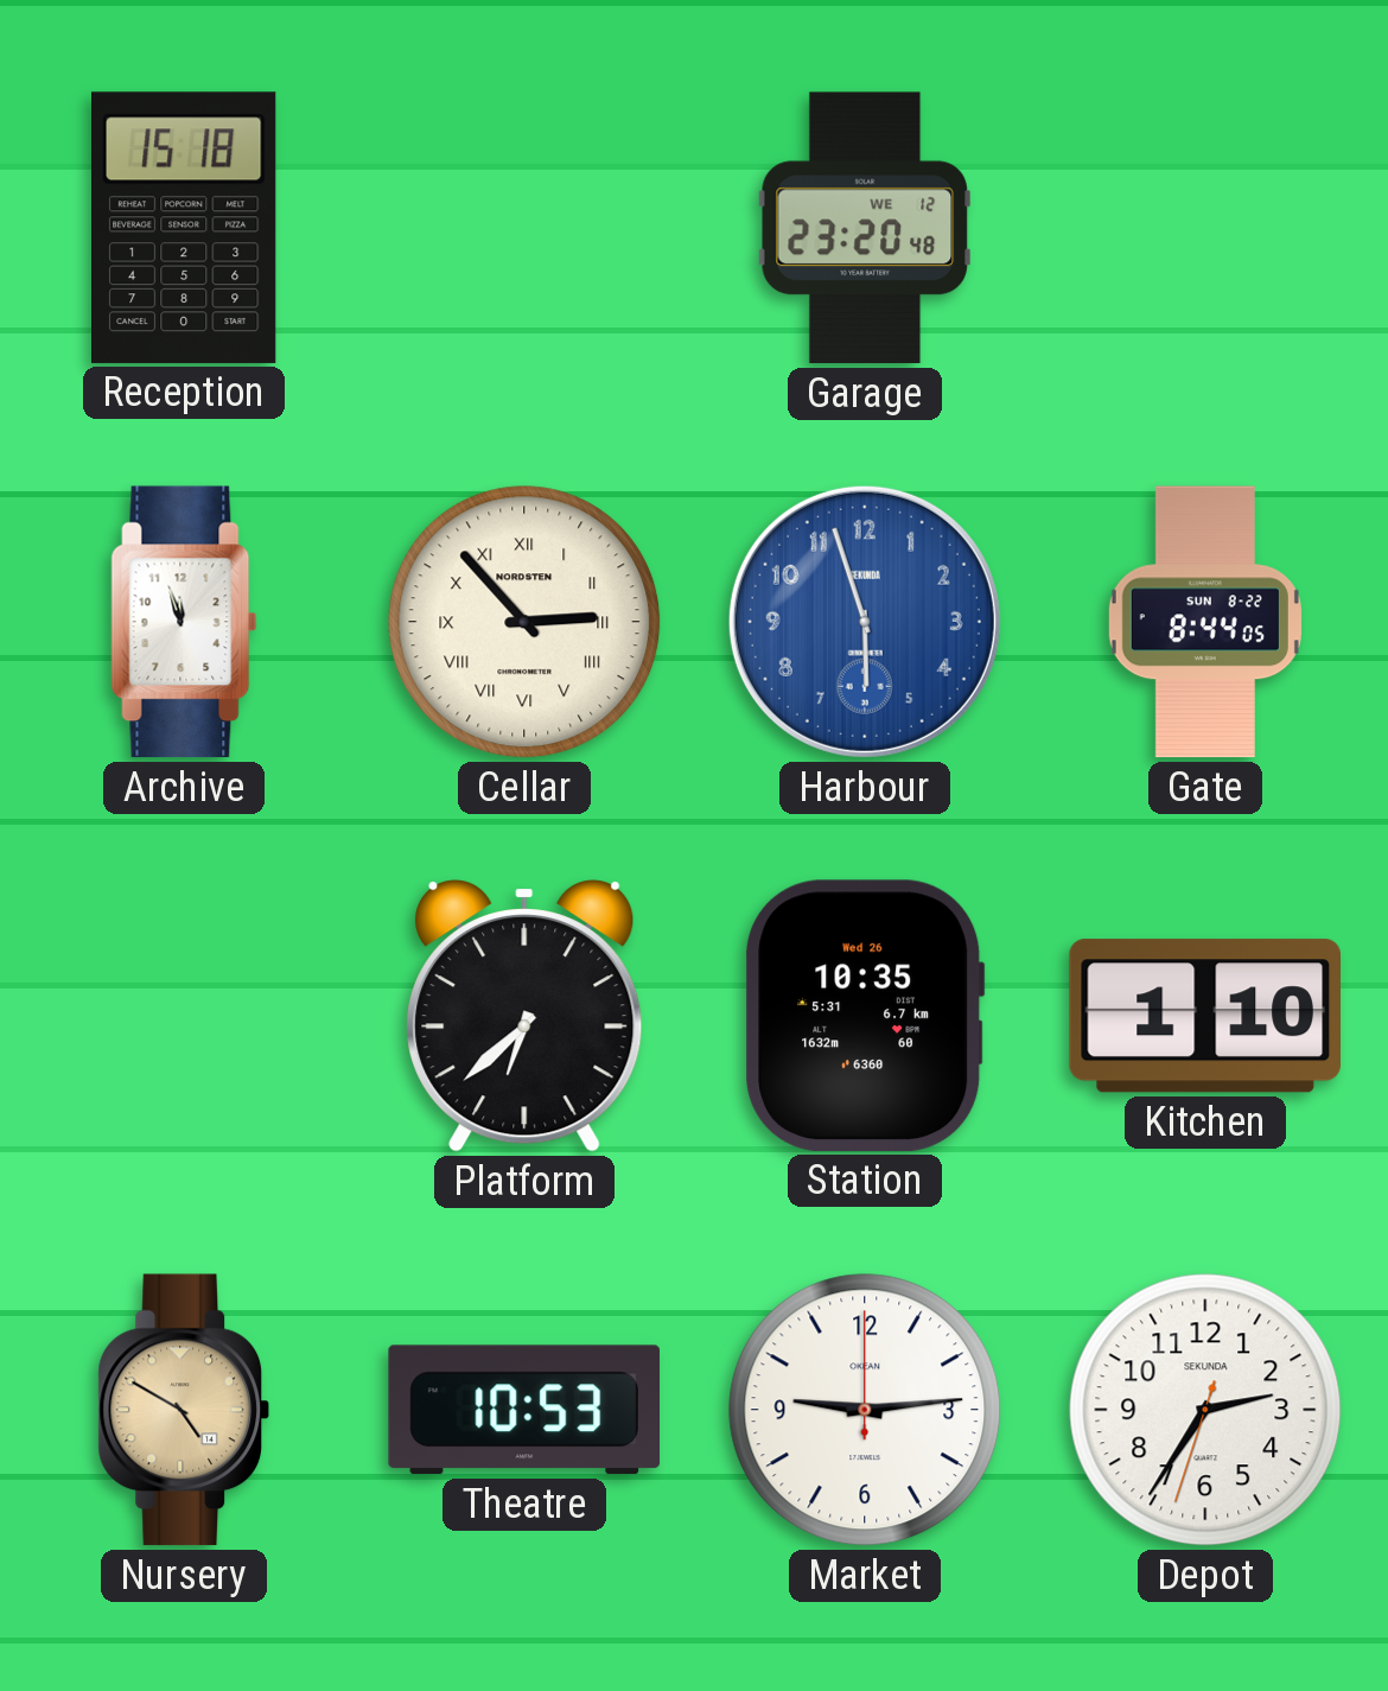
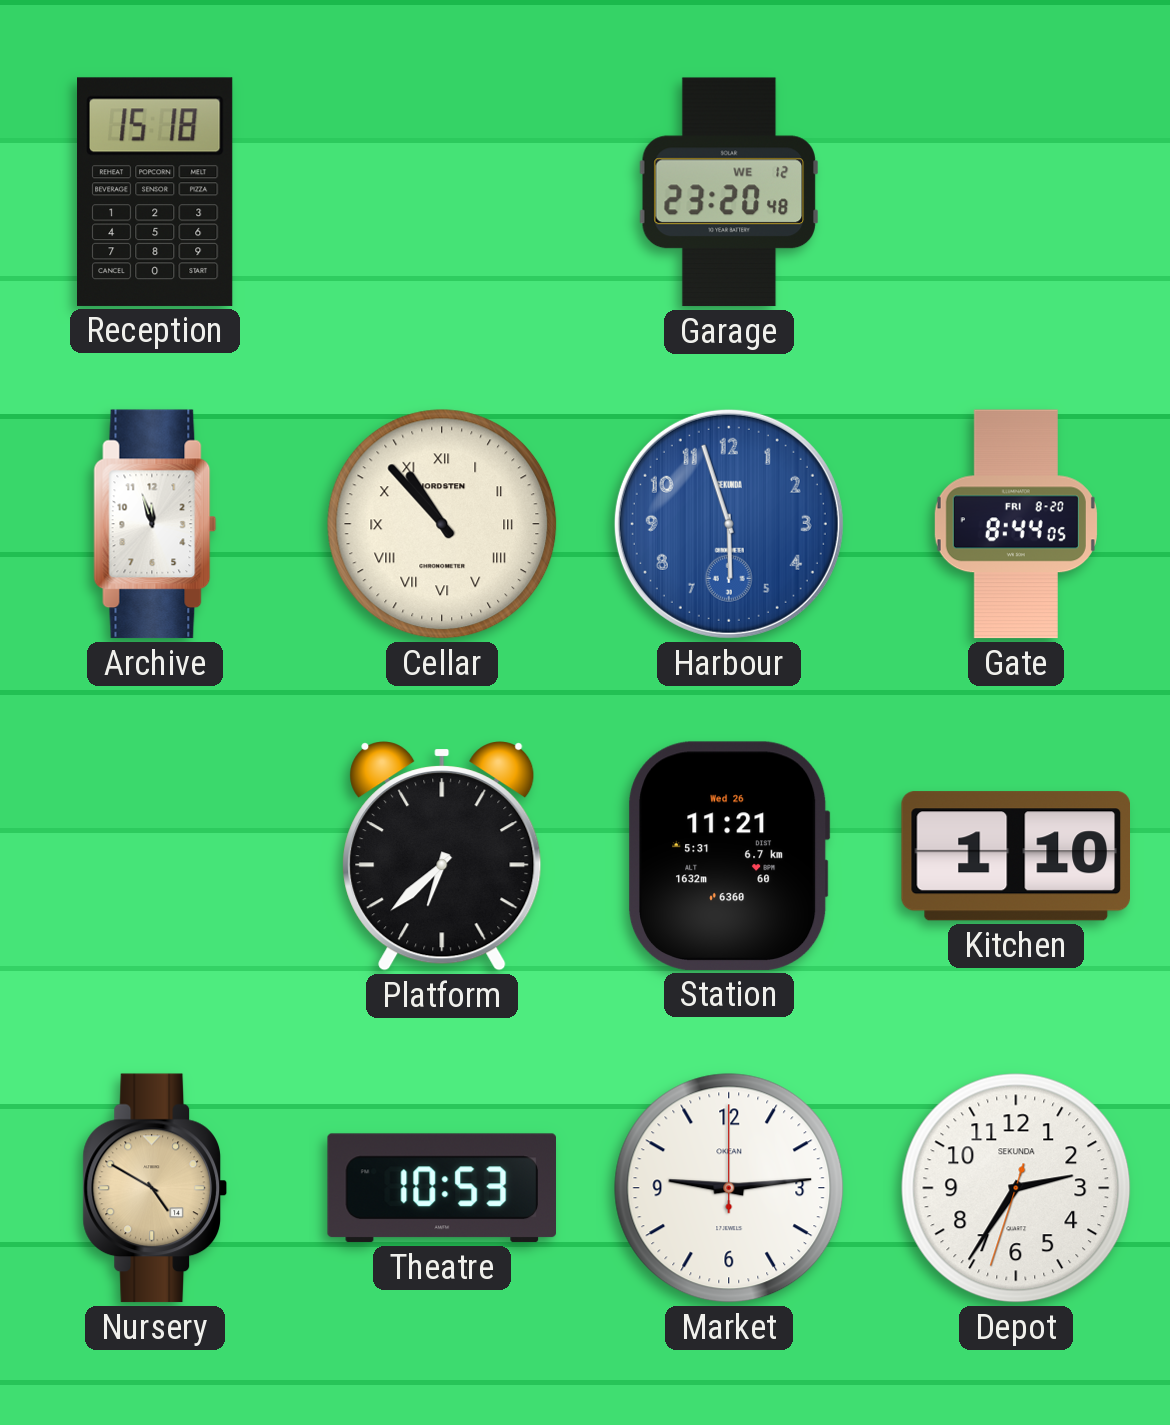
Cellar: 2:53 -> 10:53 (442, 524)
Gate date: SUN 8-22 -> FRI 8-20 (1016, 524)
Station: 10:35 -> 11:21 (729, 856)
